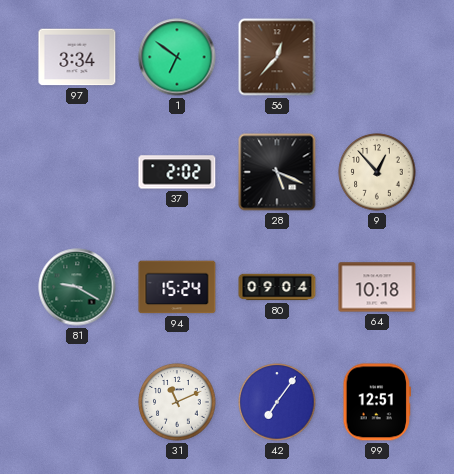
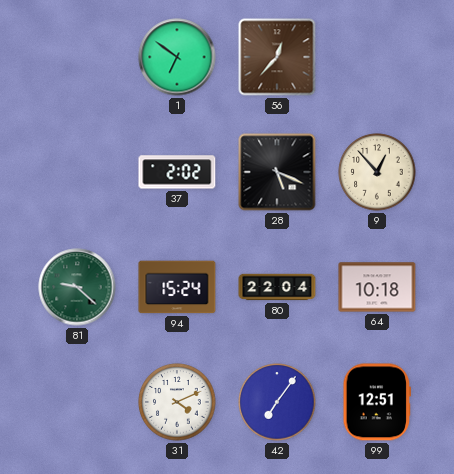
97: 3:34 -> none (77, 57)
81: 9:20 -> 9:22 (77, 287)
80: 09:04 -> 22:04 (277, 287)
31: 11:11 -> 4:11 (177, 402)
